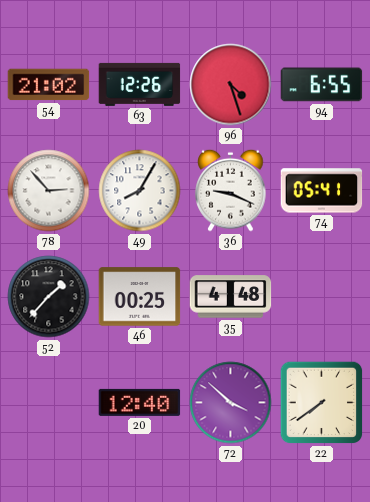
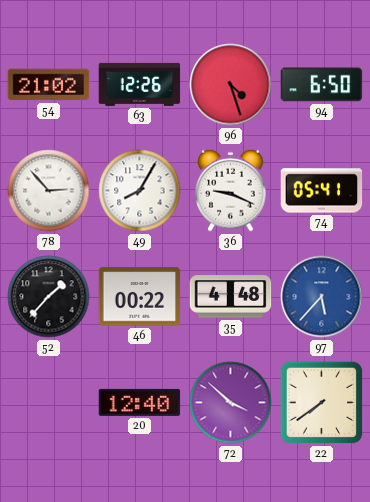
94: 6:55 -> 6:50 (322, 85)
46: 00:25 -> 00:22 (140, 297)
97: none -> 5:37 (322, 297)
